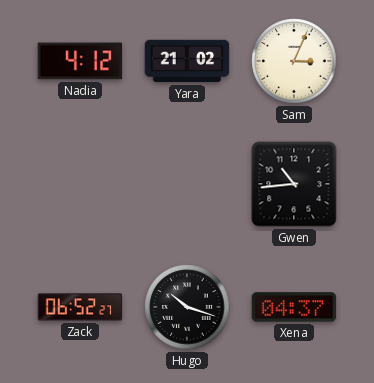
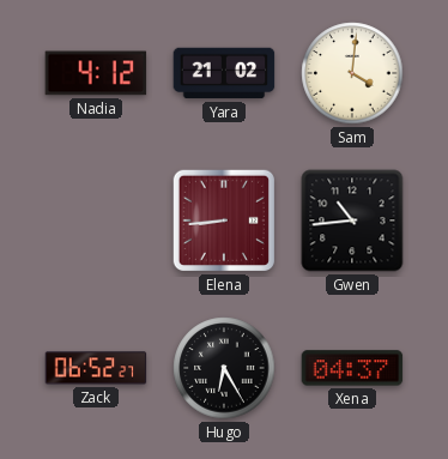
Sam: 3:04 -> 4:01 (352, 73)
Elena: none -> 8:44 (224, 221)
Hugo: 10:18 -> 6:25 (224, 368)
